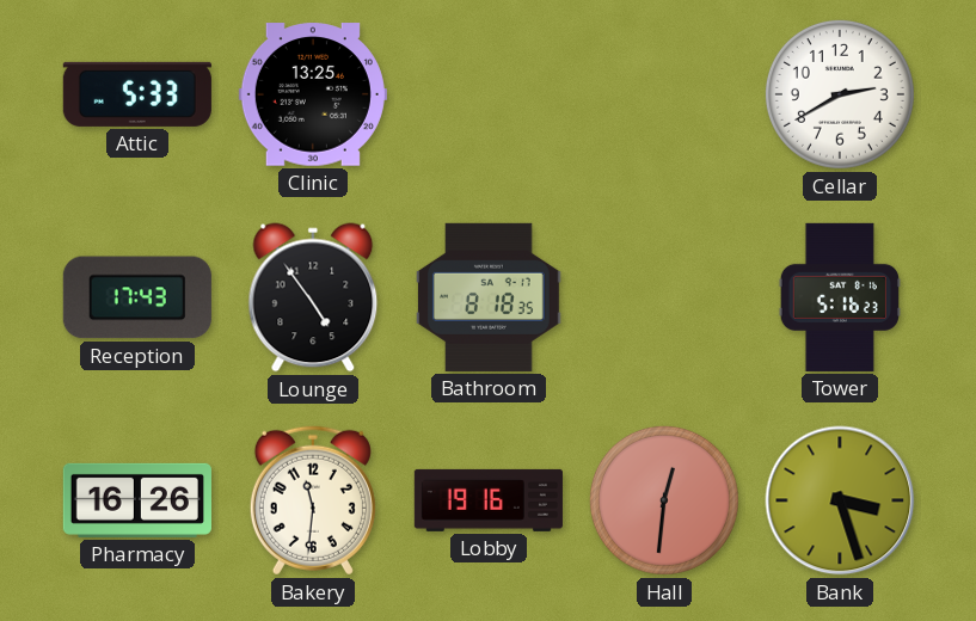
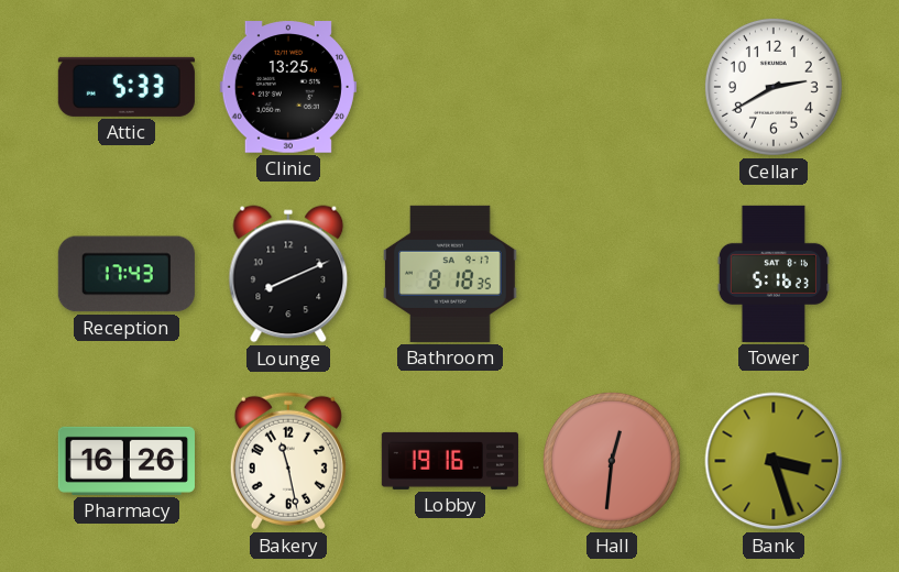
Lounge: 4:54 -> 8:11 (288, 274)
Bakery: 11:31 -> 11:28 (288, 461)
